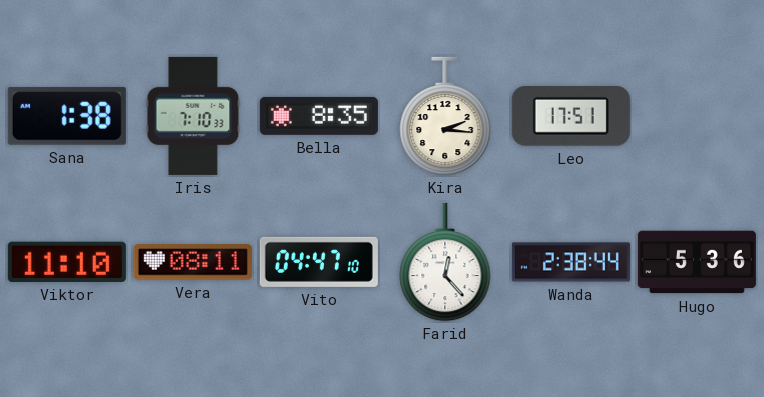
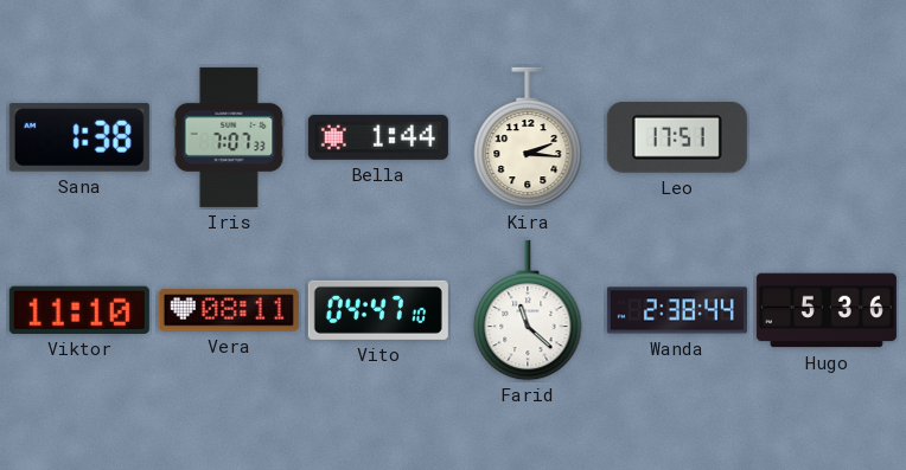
Iris: 7:10 -> 7:07 (229, 137)
Bella: 8:35 -> 1:44 (378, 137)
Farid: 12:23 -> 11:22 (528, 310)
